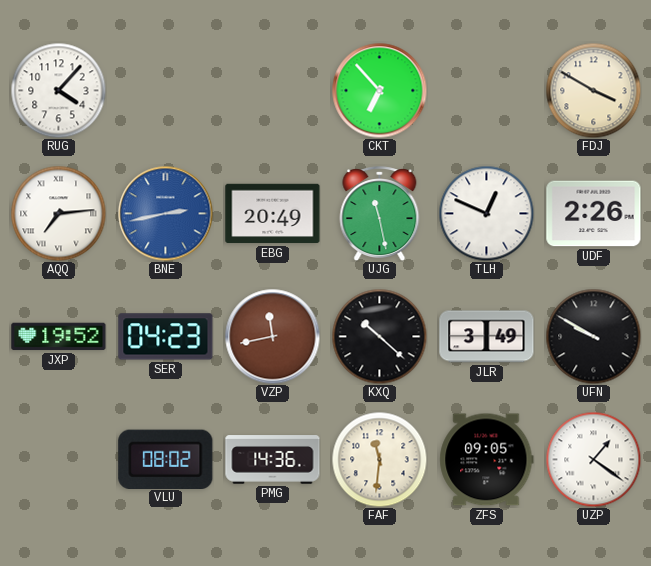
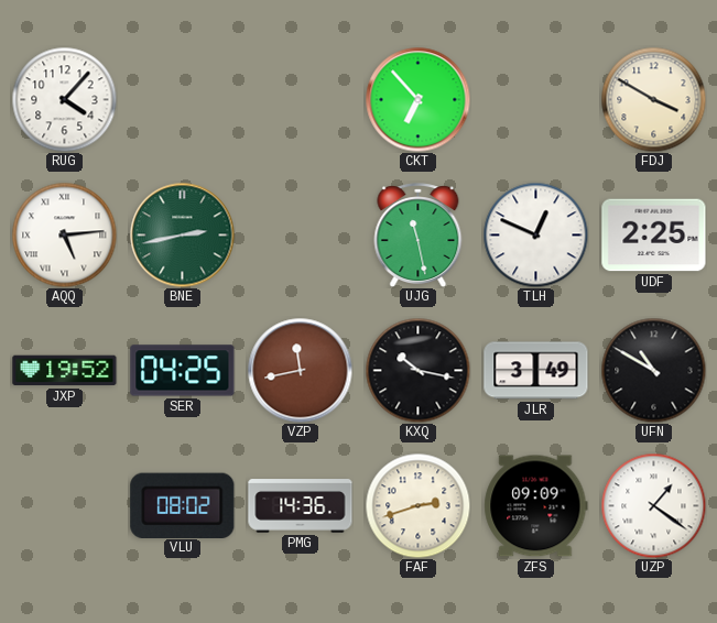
AQQ: 7:14 -> 5:14 (64, 234)
BNE dial: blue -> green (182, 234)
EBG: 20:49 -> none (273, 214)
UDF: 2:26 -> 2:25 (654, 236)
SER: 04:23 -> 04:25 (183, 371)
KXQ: 10:22 -> 10:17 (417, 370)
UFN: 9:50 -> 10:50 (653, 370)
FAF: 11:31 -> 2:42 (417, 505)
ZFS: 09:05 -> 09:09 (536, 506)
